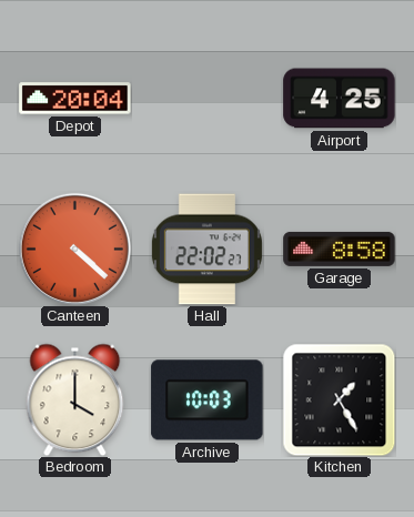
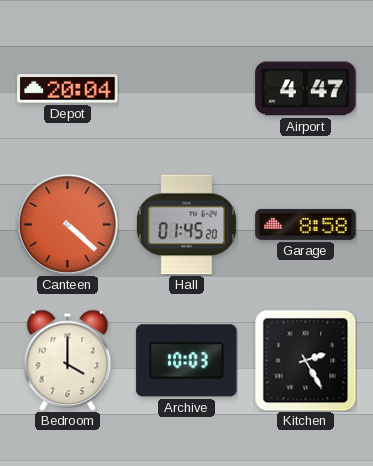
Airport: 4:25 -> 4:47 (306, 89)
Hall: 22:02 -> 01:45 (186, 225)
Kitchen: 1:25 -> 2:25 (305, 360)
